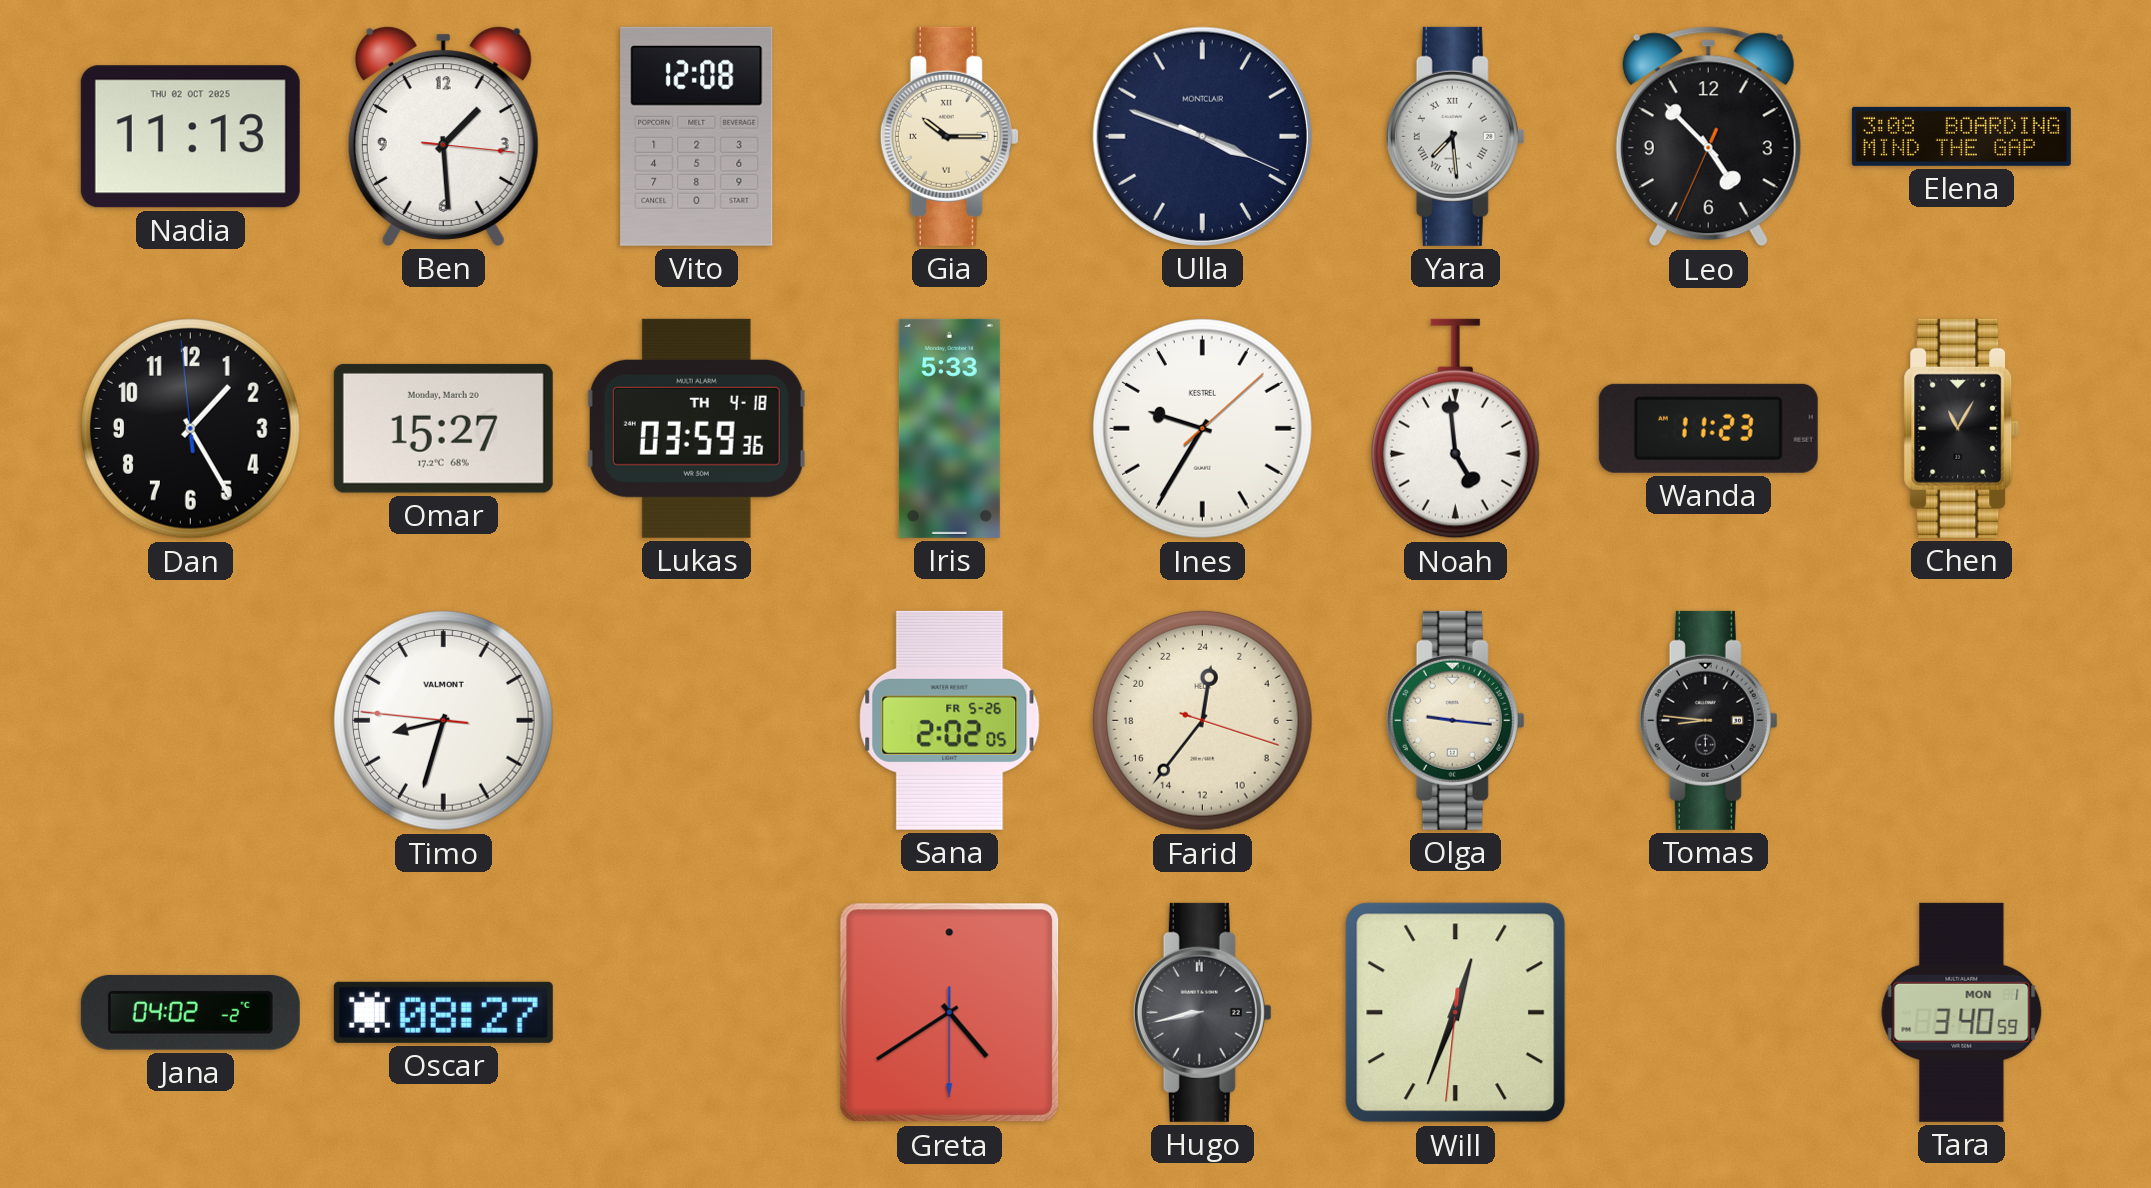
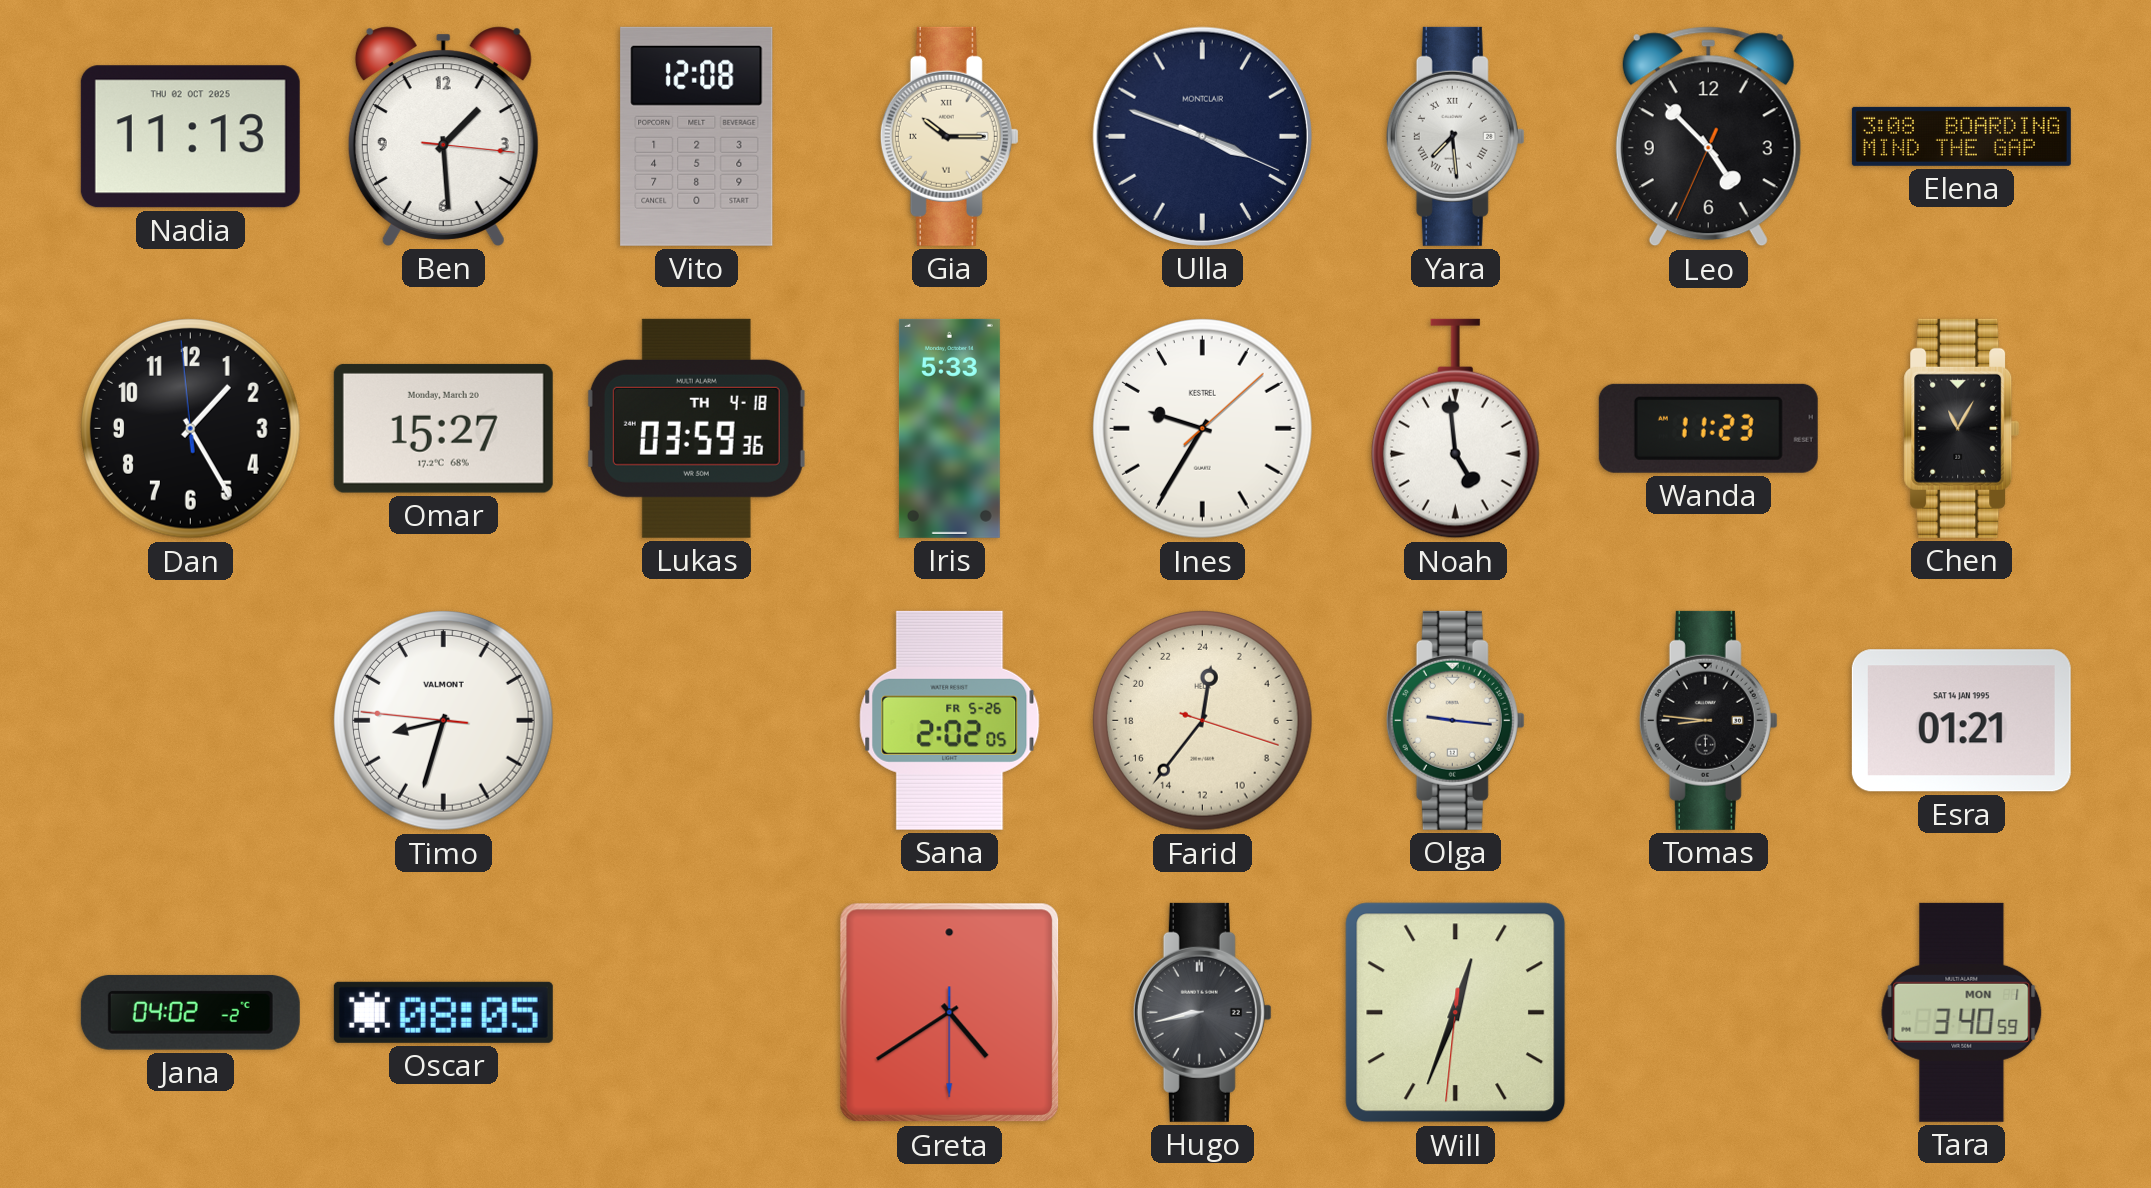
Esra: none -> 01:21 (1961, 721)
Oscar: 08:27 -> 08:05 (443, 1012)
